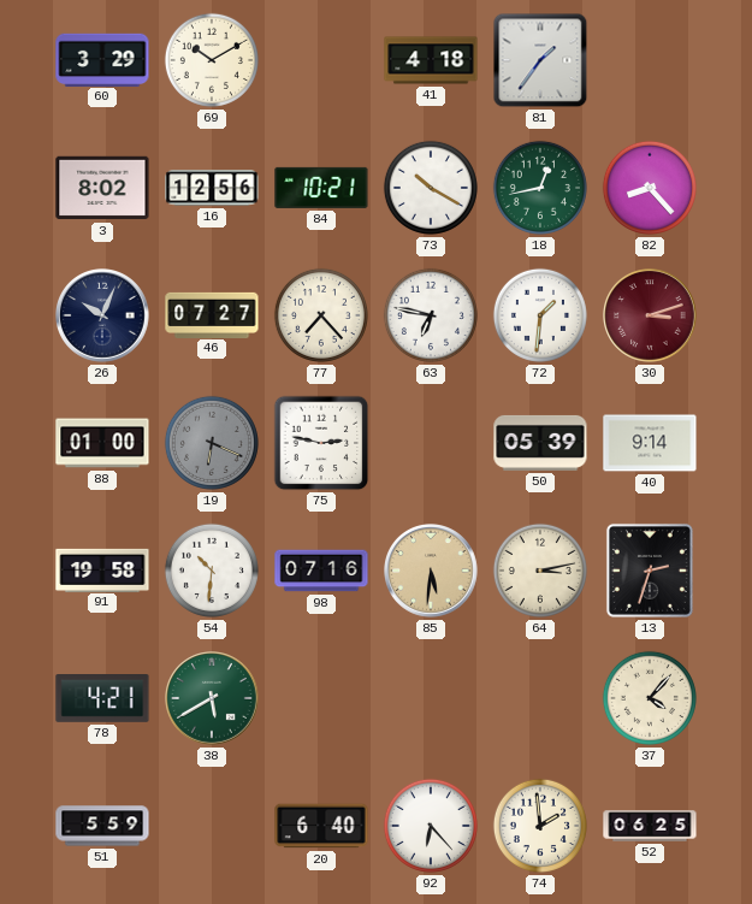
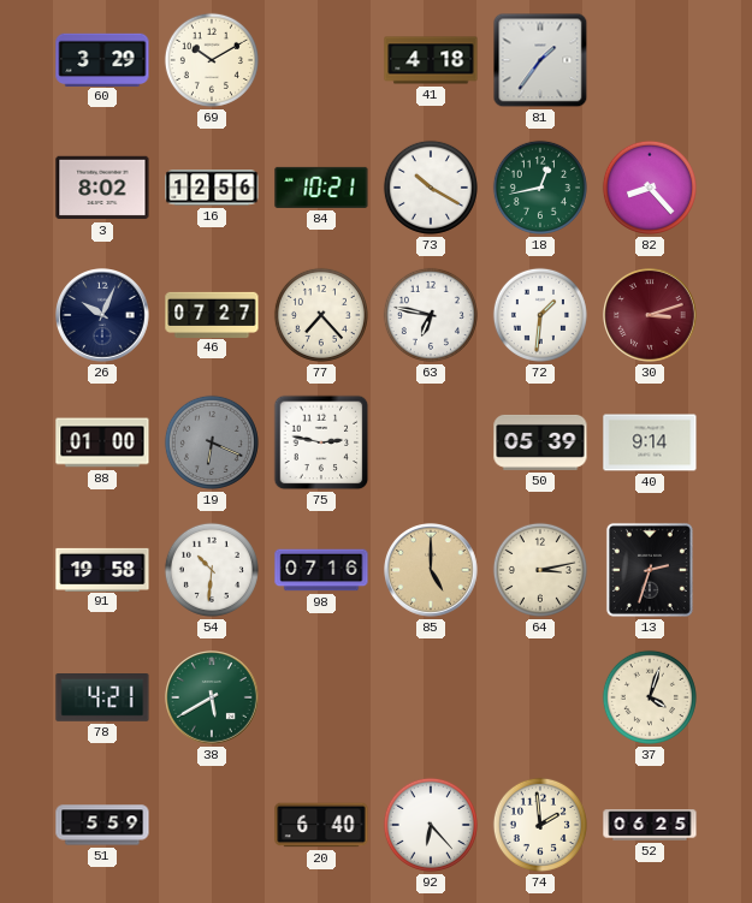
85: 5:31 -> 5:00 (432, 571)
37: 4:07 -> 4:03 (650, 697)
